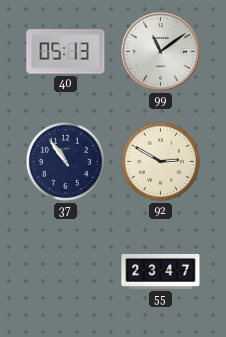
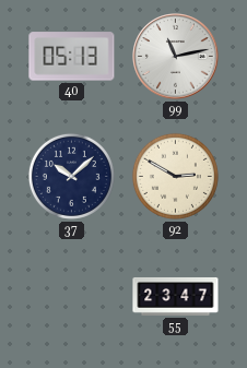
99: 11:09 -> 11:13 (176, 57)
37: 10:54 -> 10:08 (71, 176)
